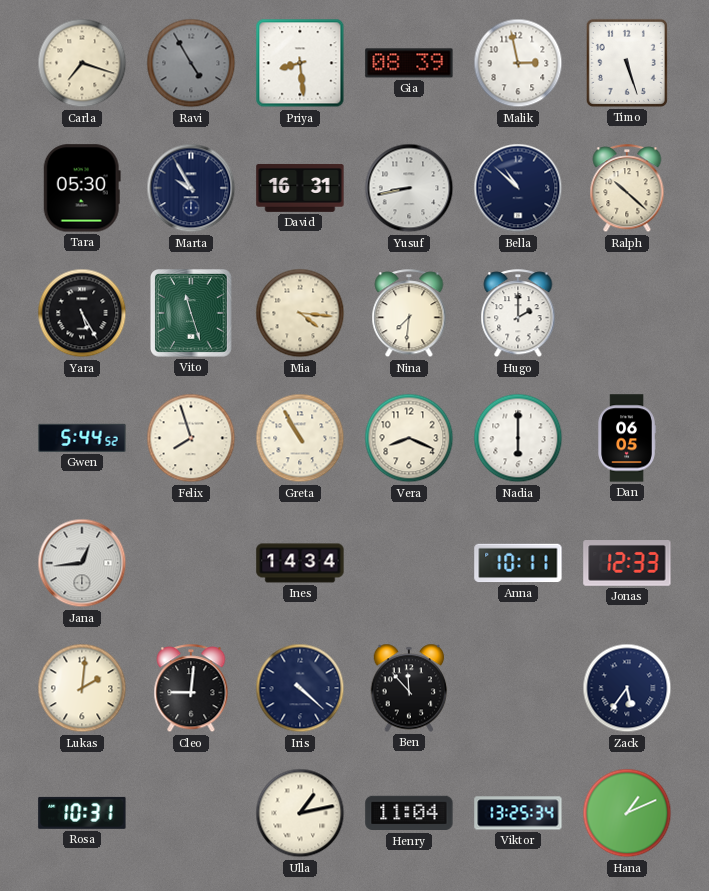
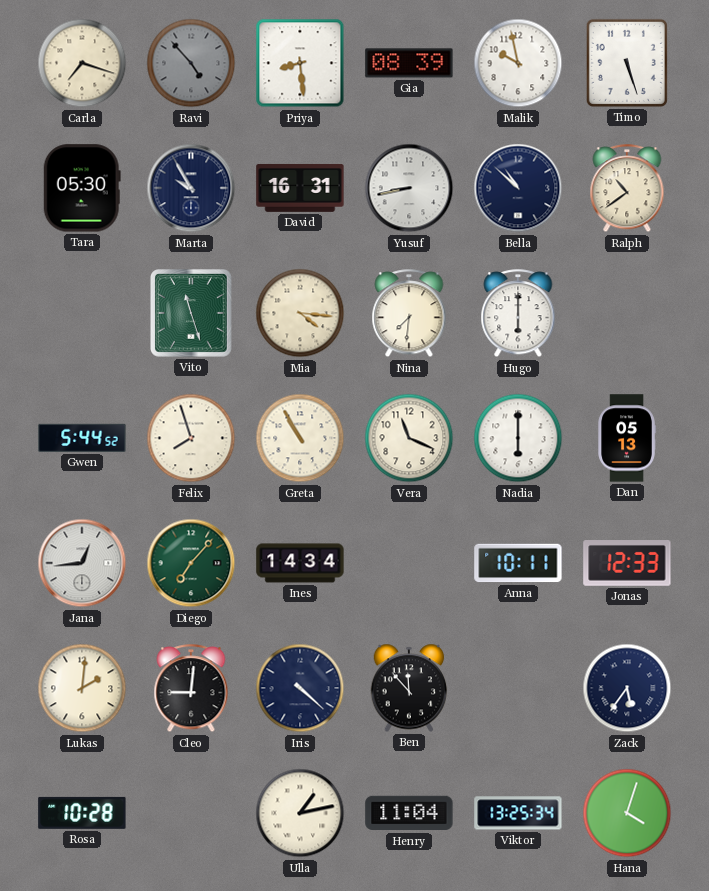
Ravi: 4:55 -> 4:53 (191, 63)
Malik: 2:58 -> 9:58 (518, 63)
Ralph: 10:22 -> 10:39 (627, 189)
Yara: 5:25 -> none (82, 313)
Hugo: 2:00 -> 6:00 (518, 314)
Vera: 8:19 -> 11:19 (409, 438)
Dan: 06:05 -> 05:13 (627, 438)
Diego: none -> 7:07 (191, 563)
Rosa: 10:31 -> 10:28 (82, 813)
Hana: 1:11 -> 4:03 (627, 813)
